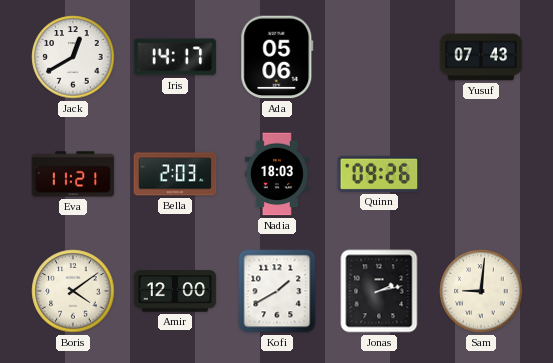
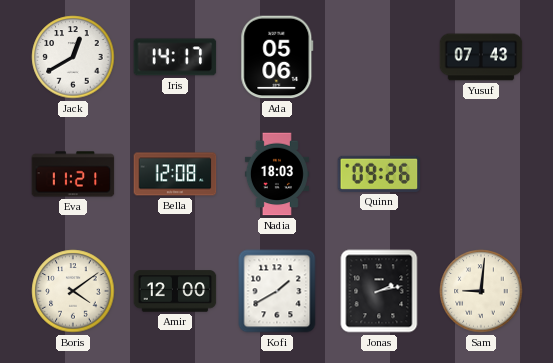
Bella: 2:03 -> 12:08 (175, 174)
